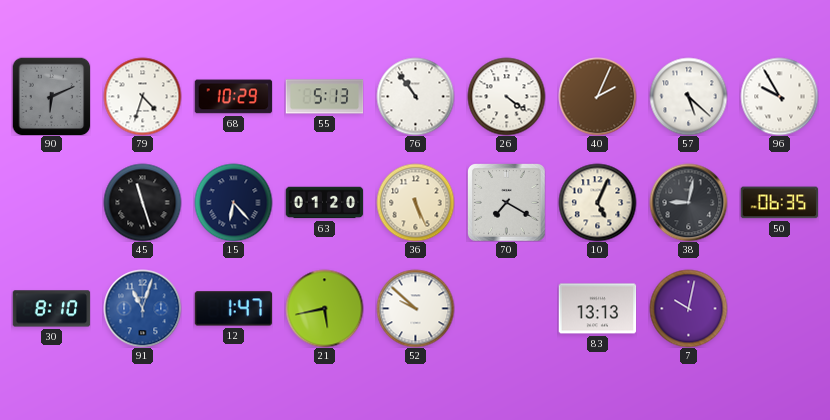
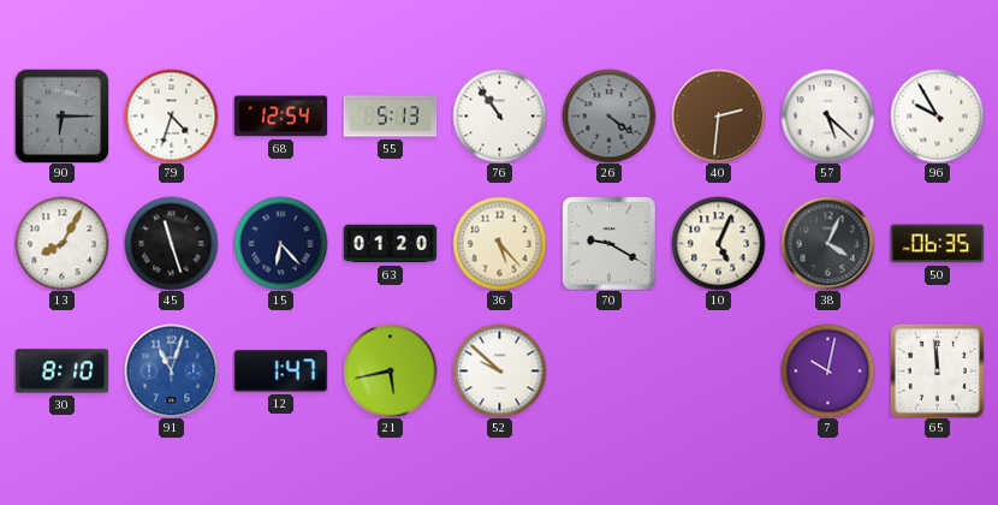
90: 6:11 -> 6:15 (61, 115)
68: 10:29 -> 12:54 (280, 117)
26 dial: white -> grey (608, 115)
40: 2:04 -> 2:31 (718, 115)
13: none -> 8:05 (61, 243)
36: 5:26 -> 5:23 (499, 243)
70: 7:20 -> 9:20 (610, 244)
38: 9:02 -> 4:04 (827, 243)
83: 13:13 -> none (597, 309)
65: none -> 11:59 (937, 370)
